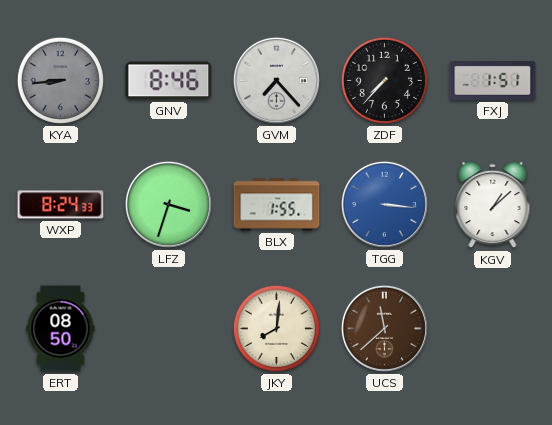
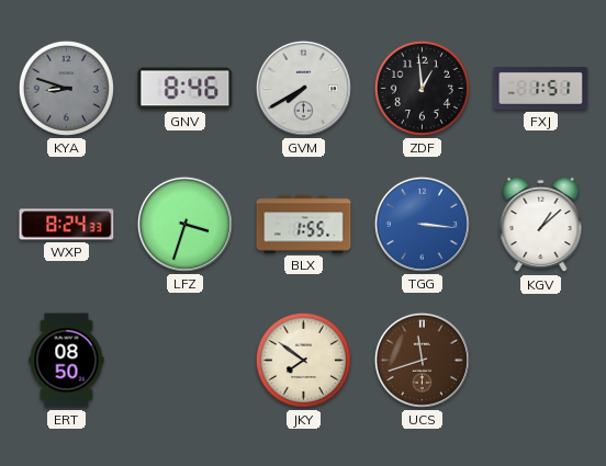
KYA: 8:44 -> 8:48 (66, 88)
GVM: 7:23 -> 7:40 (303, 88)
ZDF: 7:37 -> 12:59 (422, 88)
JKY: 8:01 -> 7:51 (303, 360)
UCS: 11:38 -> 11:42 (422, 360)
